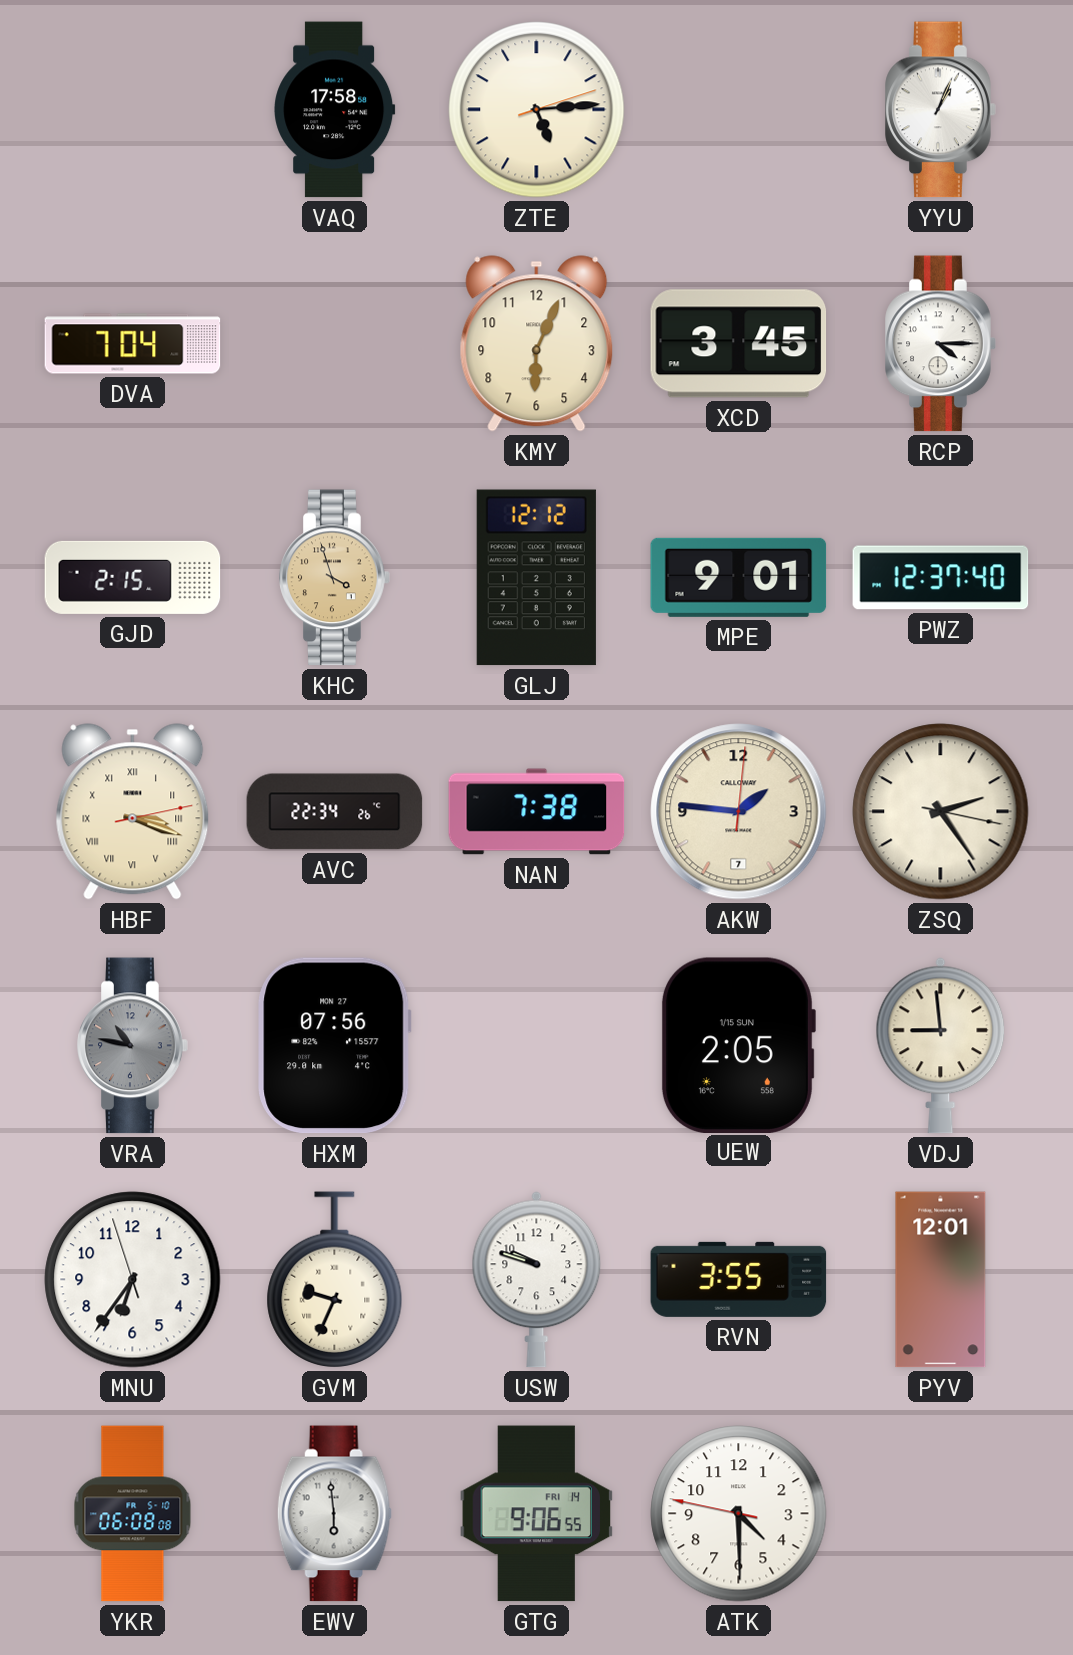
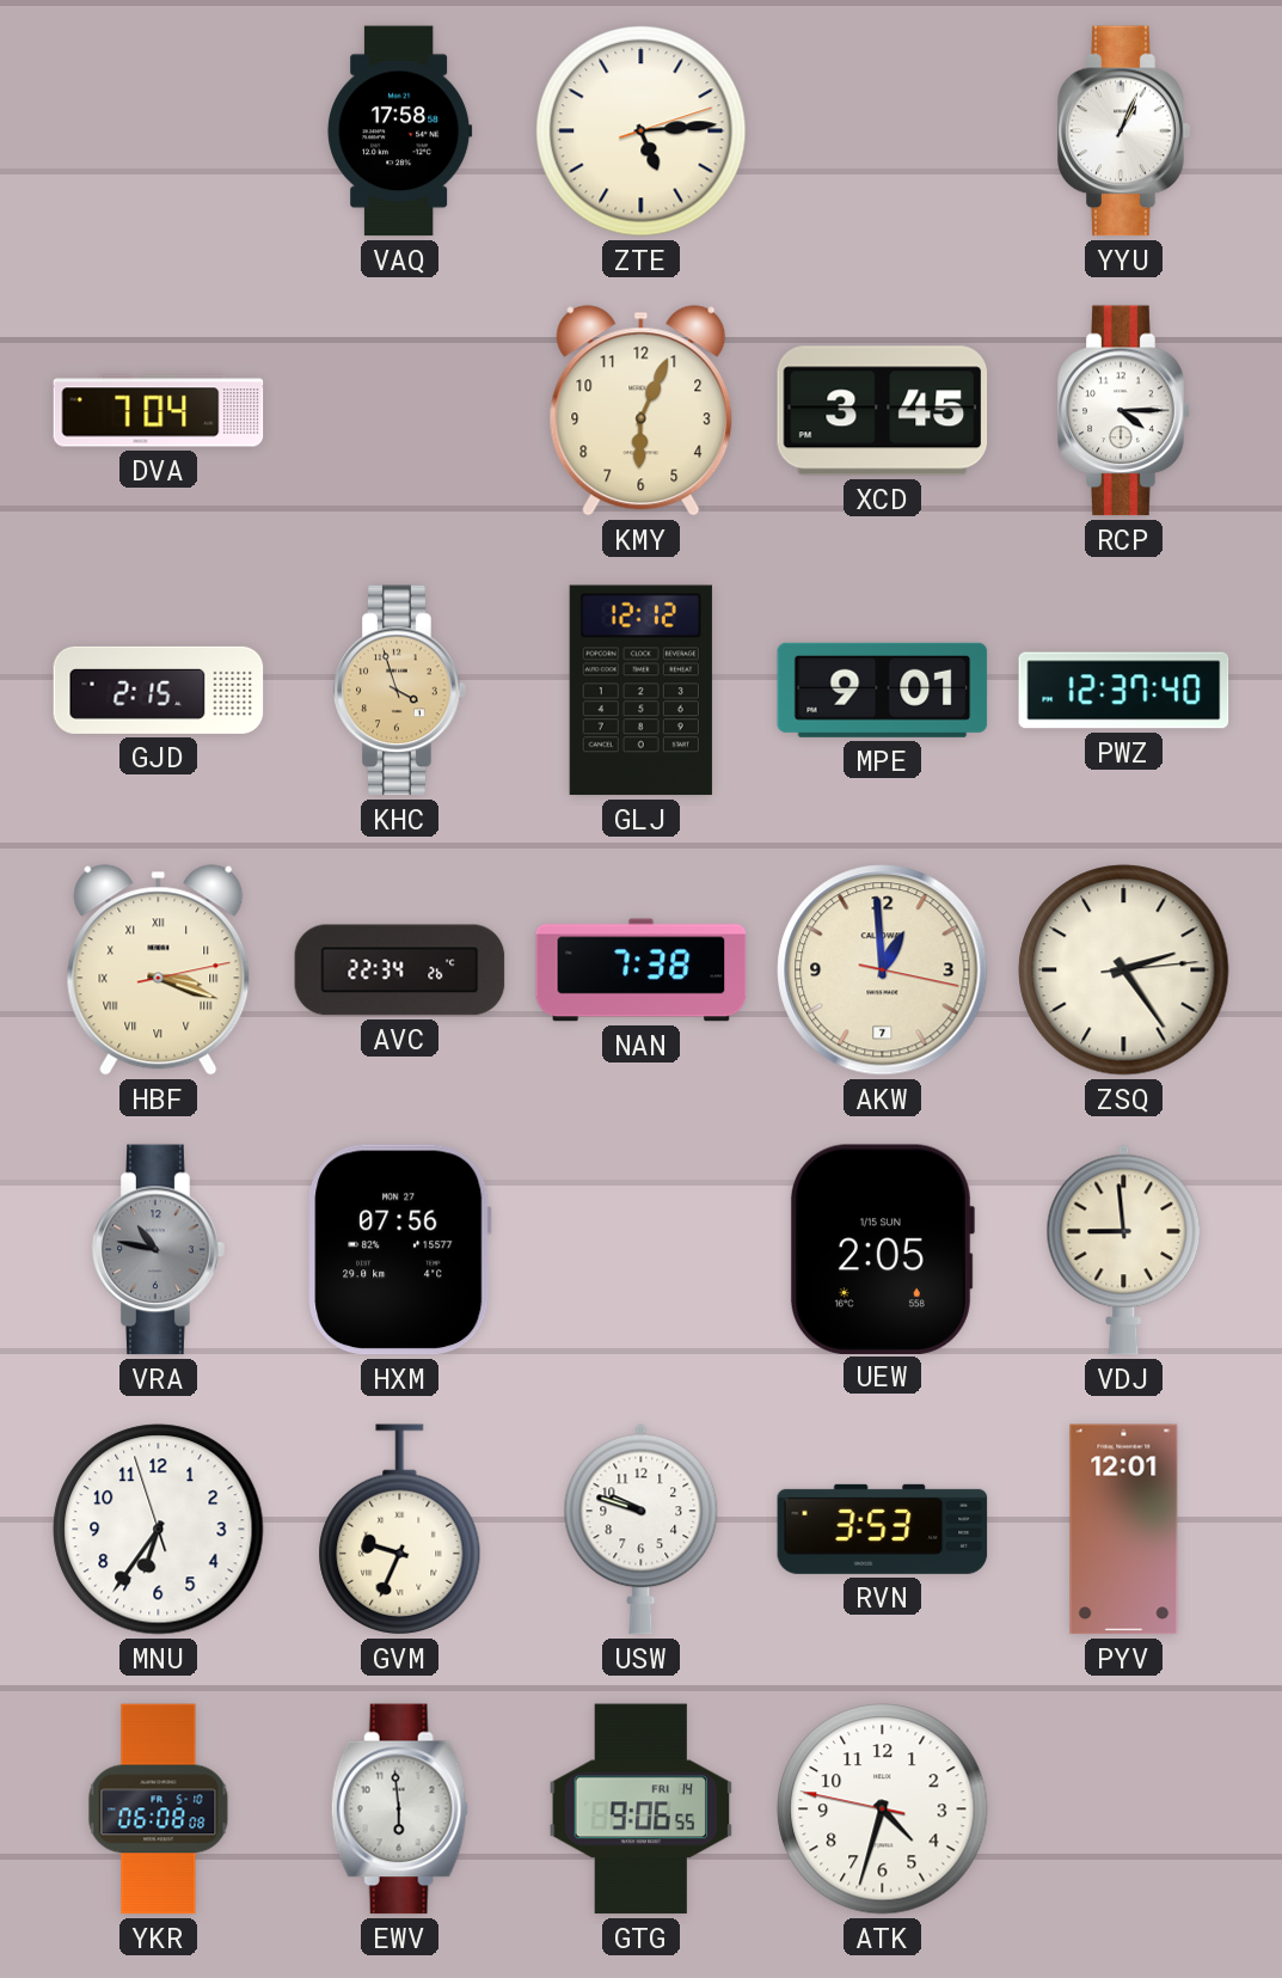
AKW: 1:46 -> 12:59 (883, 970)
ZSQ: 2:24:17 -> 2:24:14 (1124, 970)
RVN: 3:55 -> 3:53 (883, 1529)
ATK: 4:29 -> 4:32 (883, 1809)
